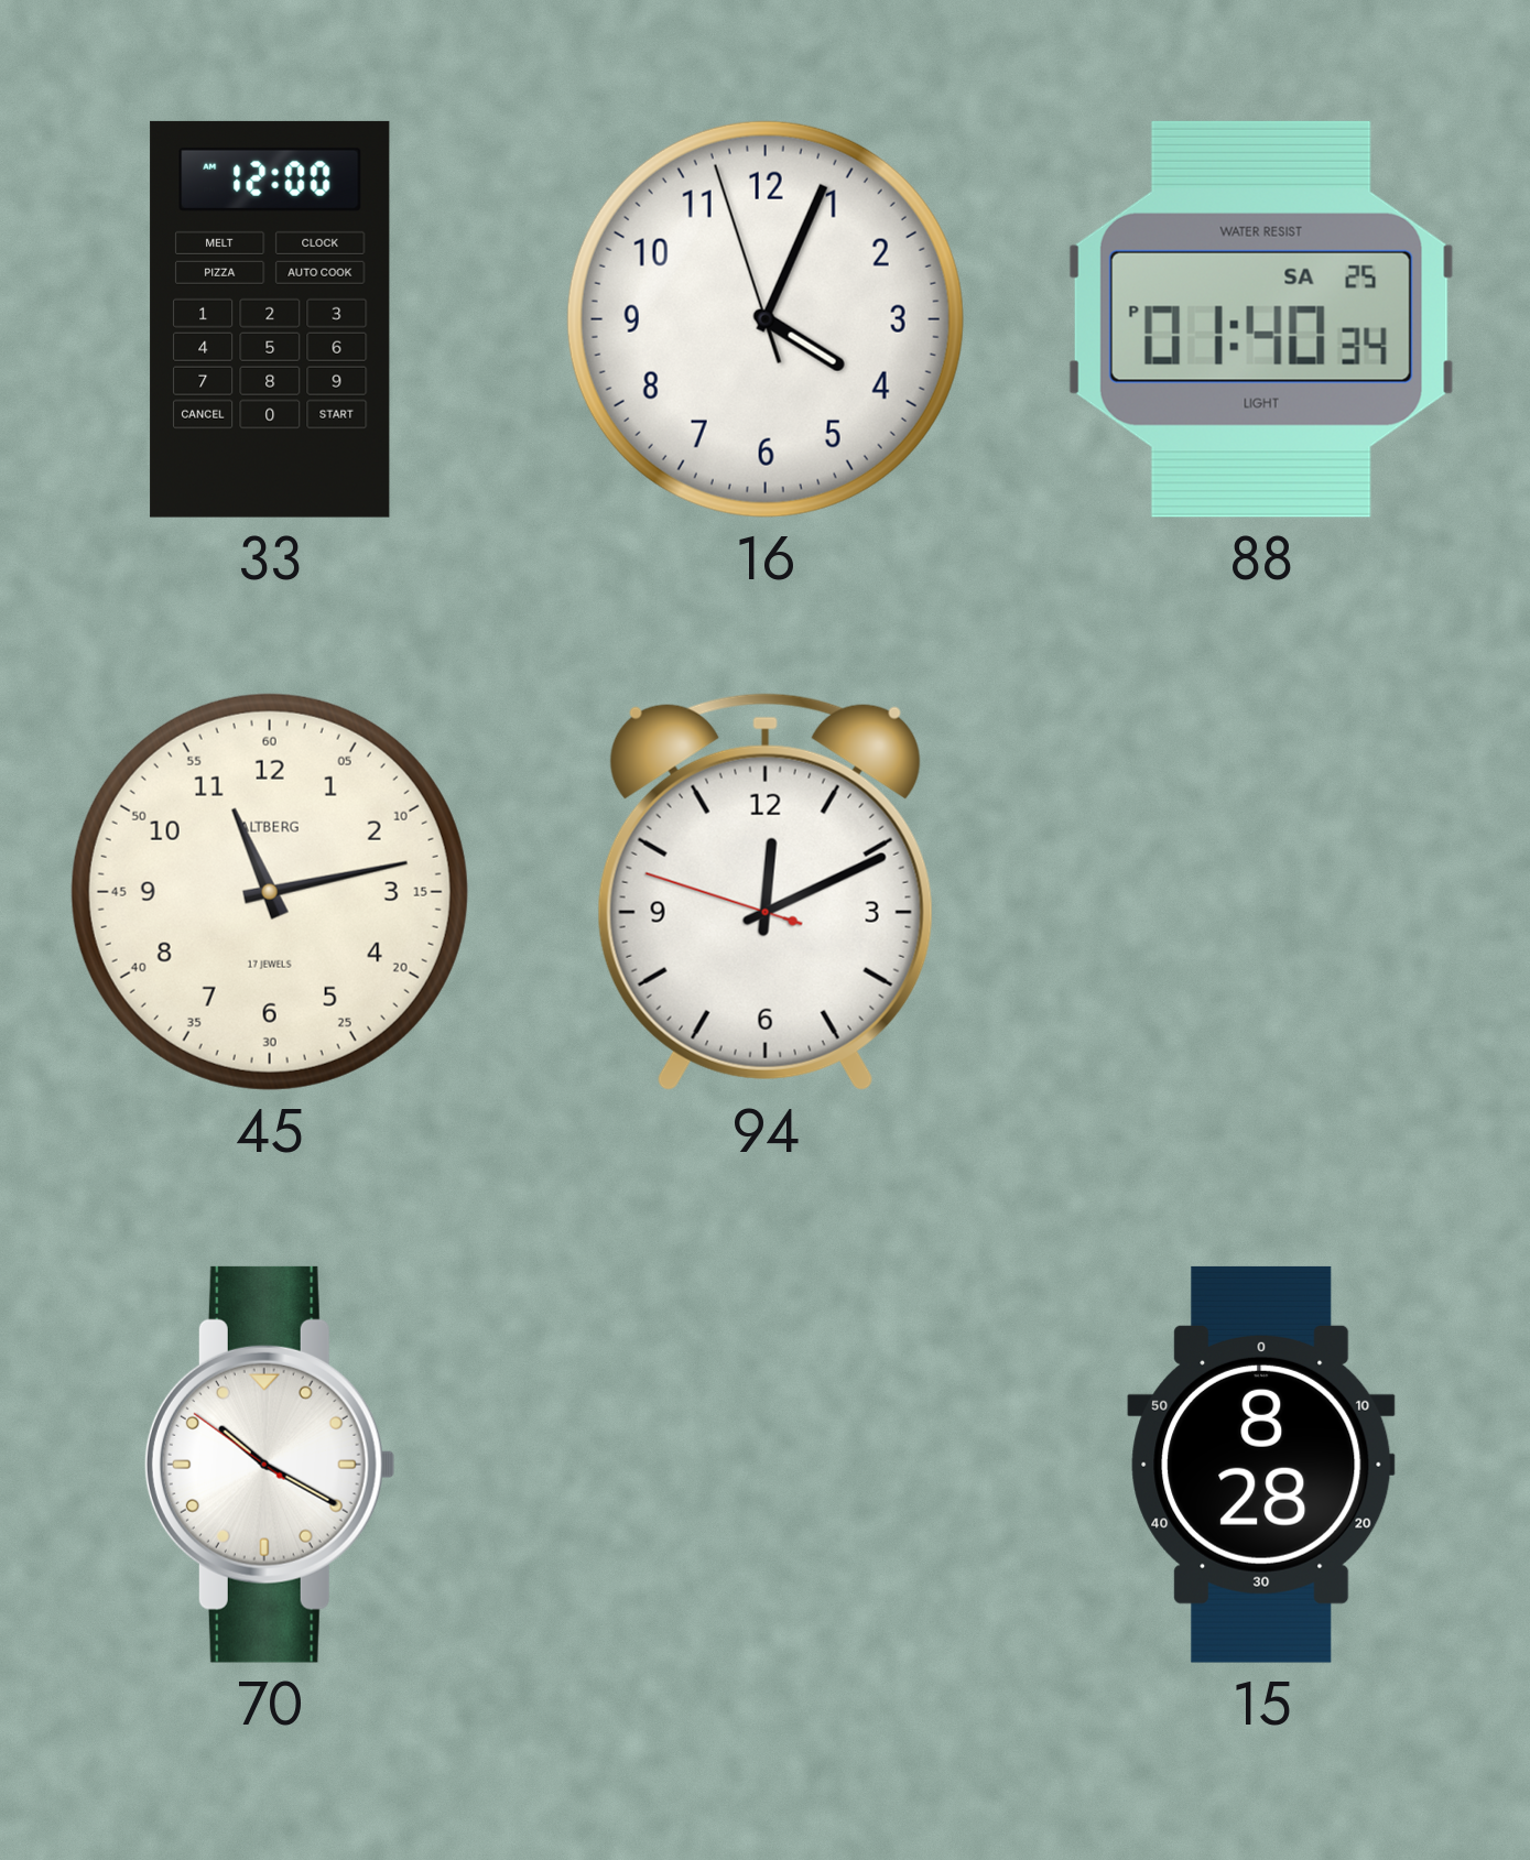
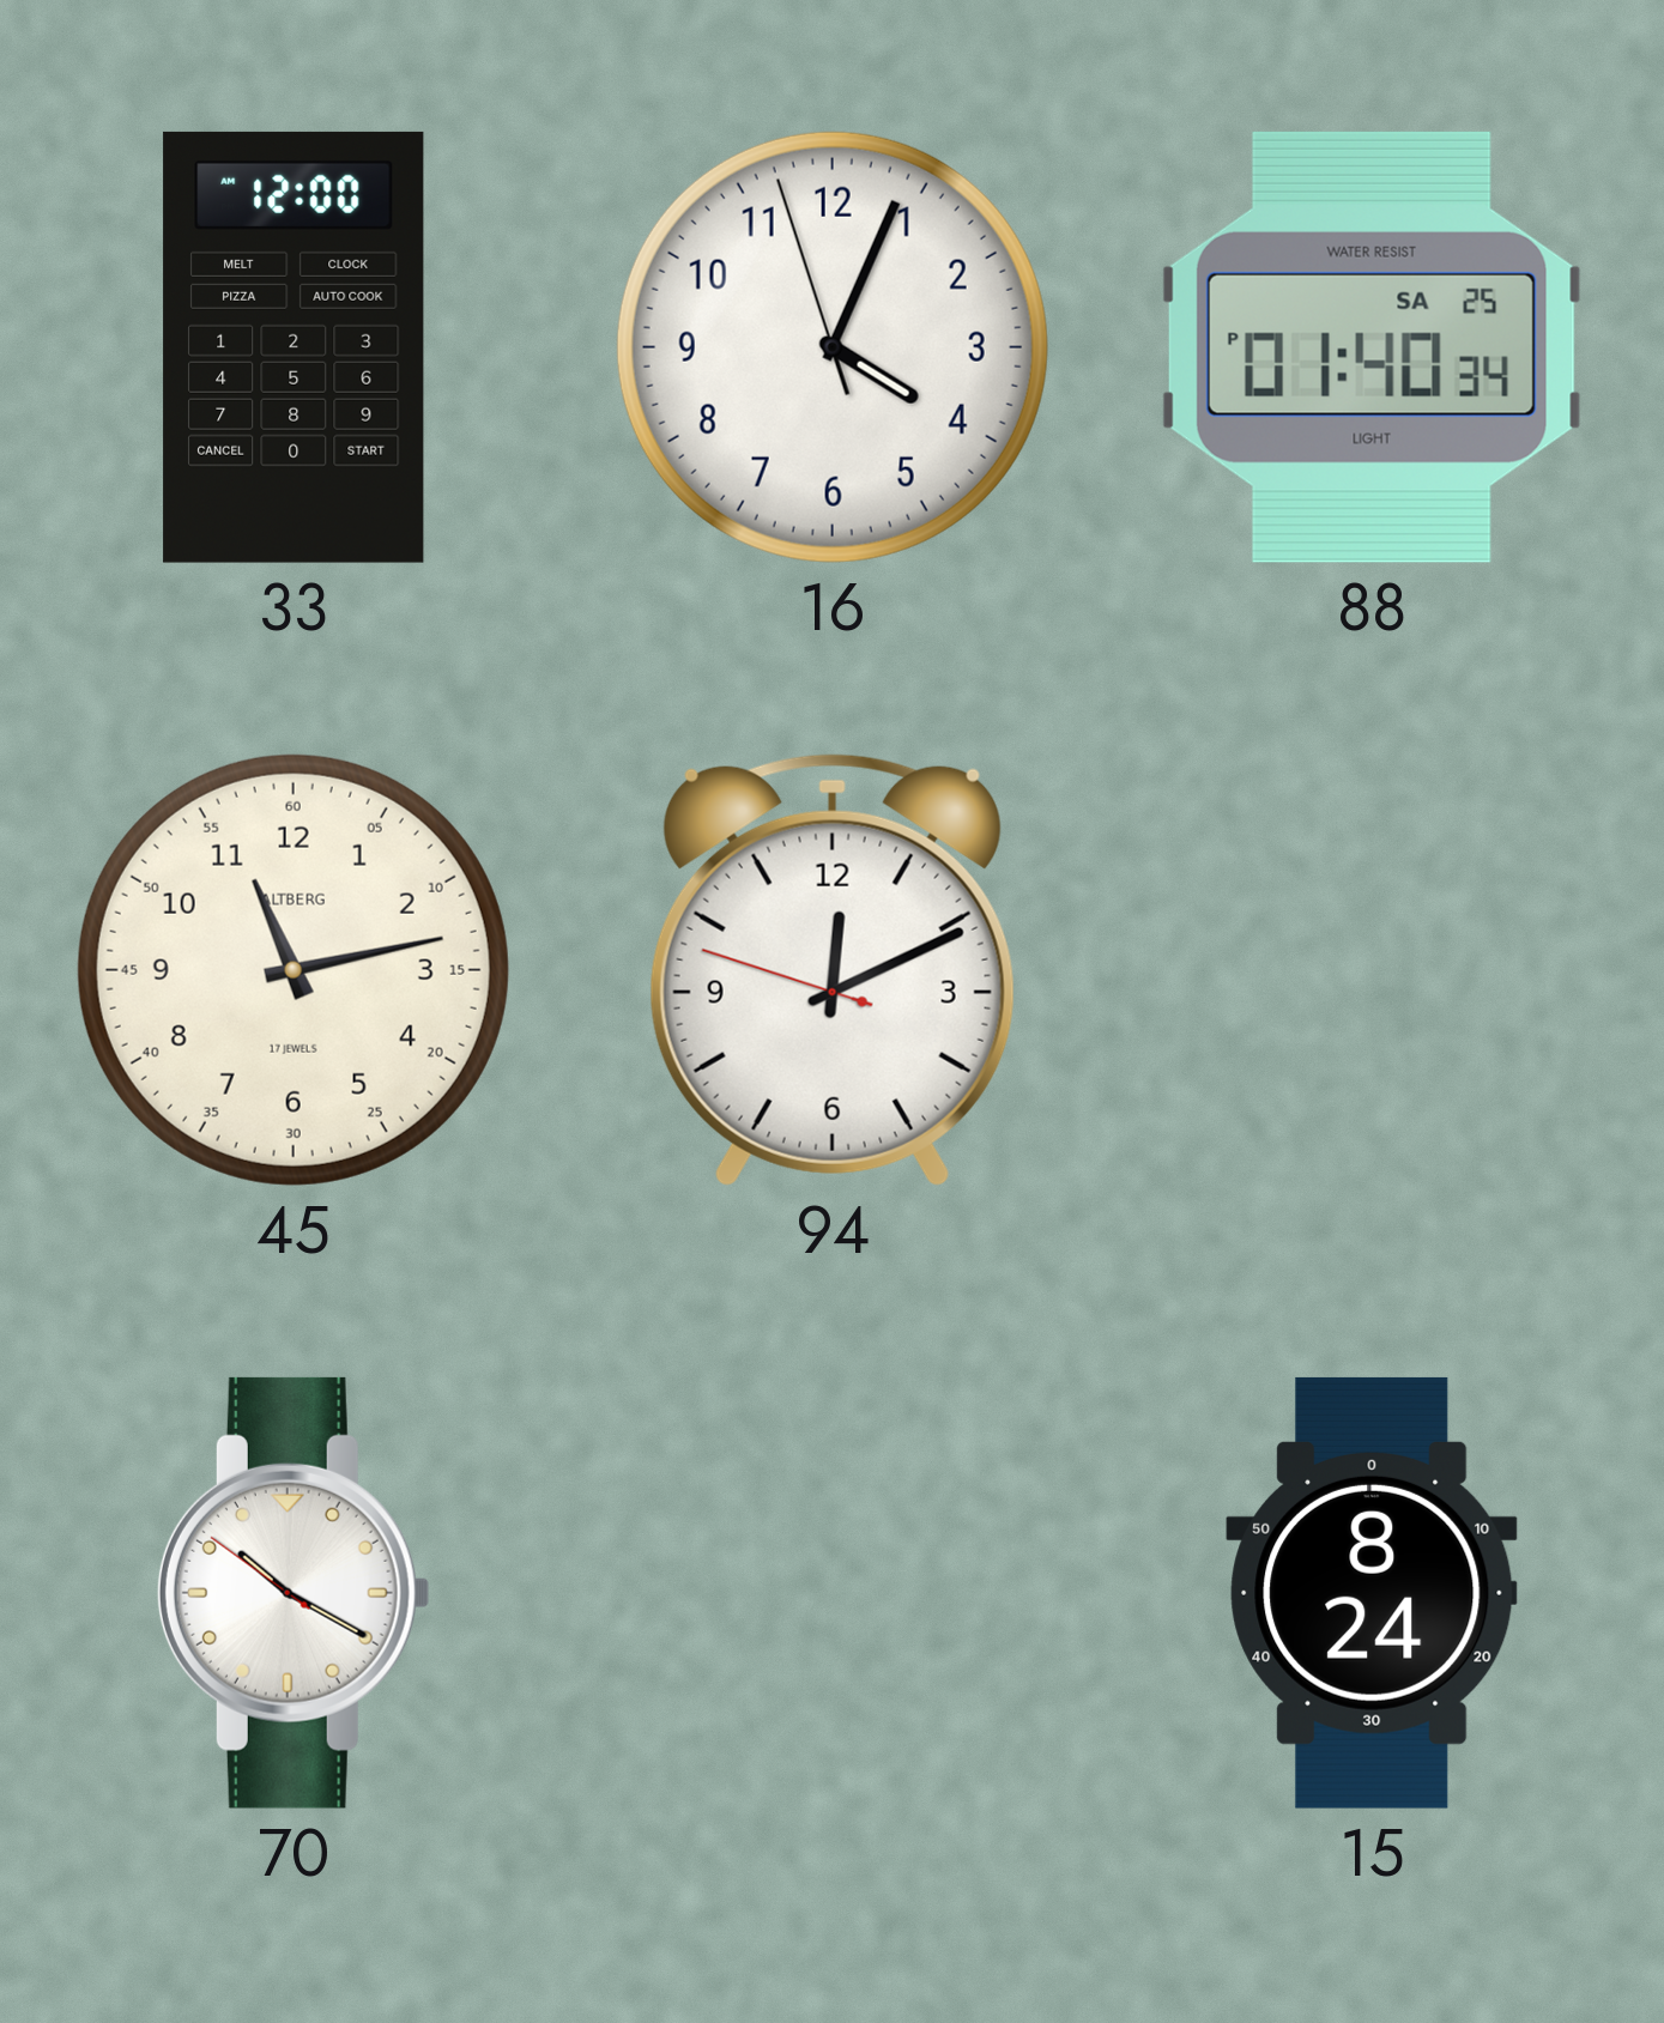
15: 8:28 -> 8:24 (1372, 1593)
